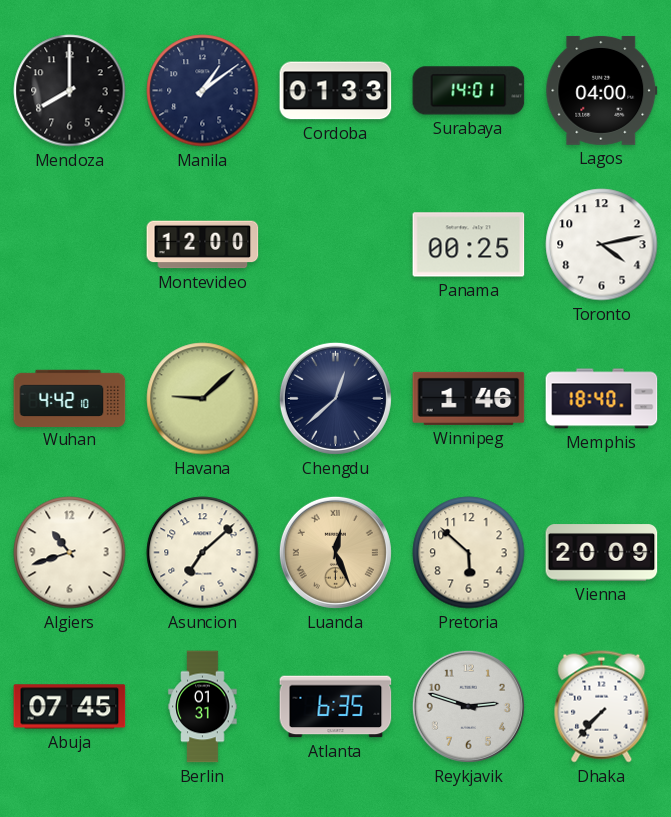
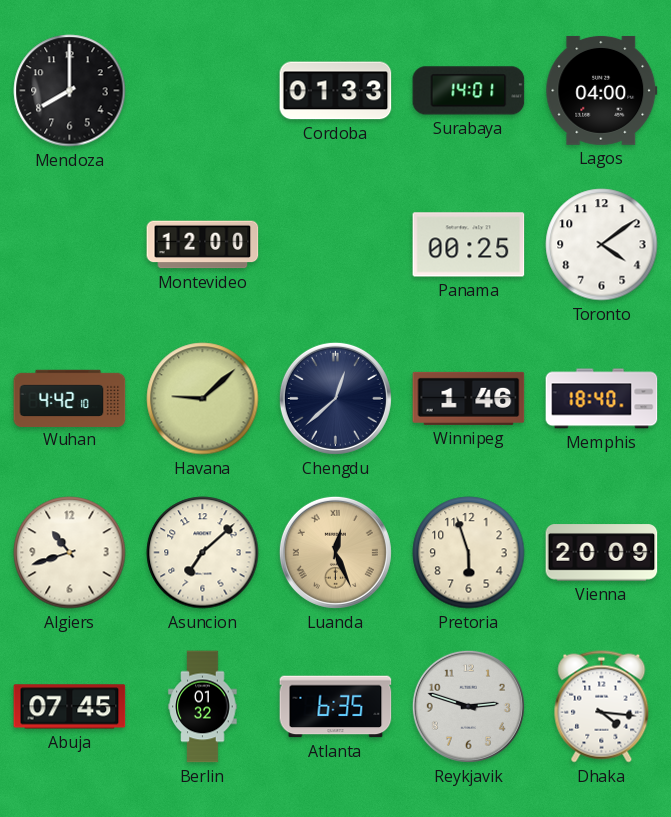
Manila: 1:09 -> none (203, 91)
Toronto: 4:13 -> 4:09 (602, 245)
Pretoria: 5:52 -> 5:57 (469, 553)
Berlin: 01:31 -> 01:32 (203, 707)
Dhaka: 7:37 -> 4:16 (602, 707)
